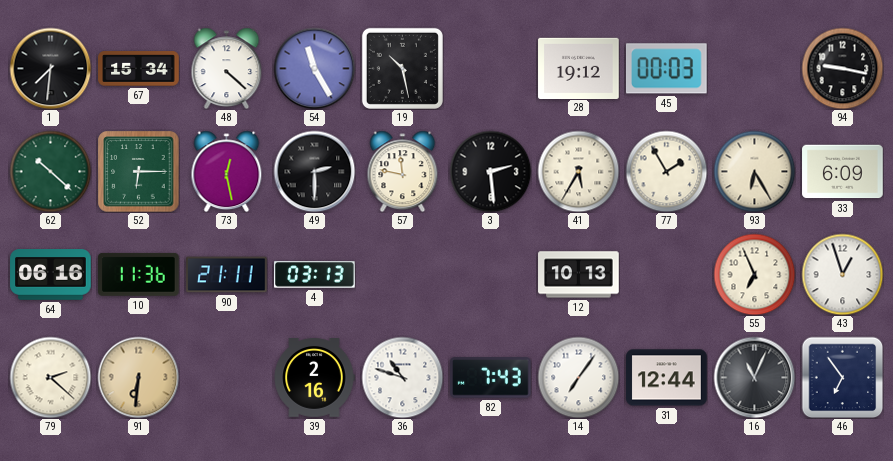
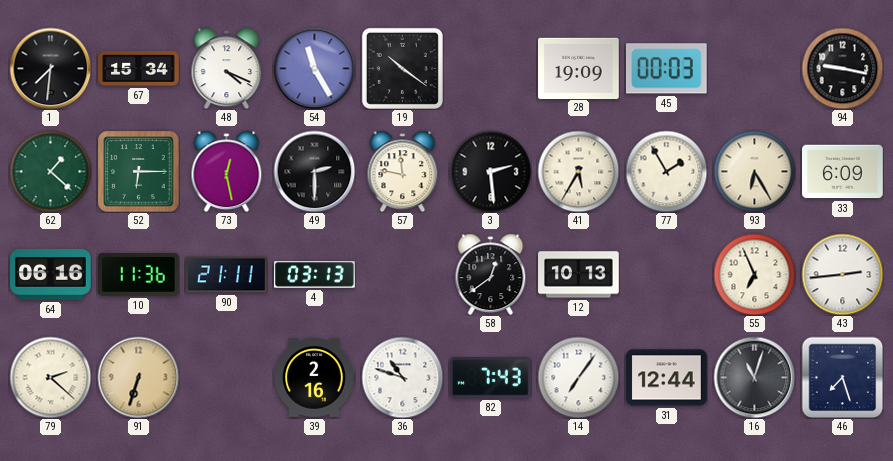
48: 4:22 -> 4:19 (227, 68)
19: 10:28 -> 10:21 (402, 68)
28: 19:12 -> 19:09 (579, 68)
62: 10:22 -> 1:22 (50, 171)
58: none -> 12:39 (491, 274)
43: 12:57 -> 2:44 (842, 274)
91: 6:31 -> 6:33 (138, 377)
16: 11:04 -> 11:03 (754, 377)
46: 6:54 -> 7:27 (842, 377)
